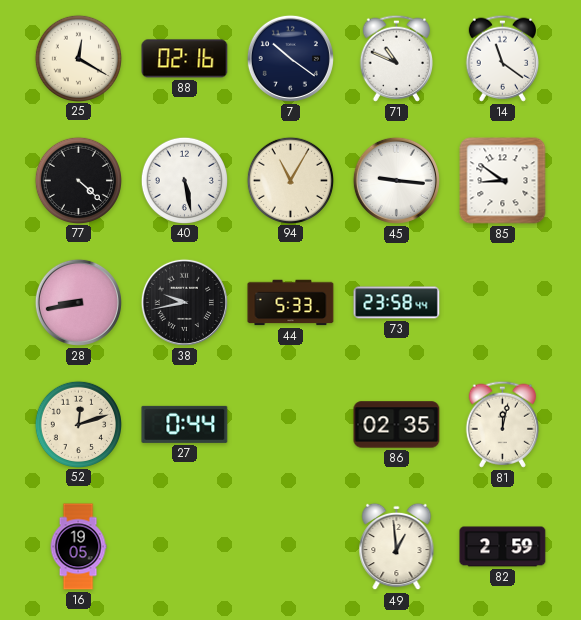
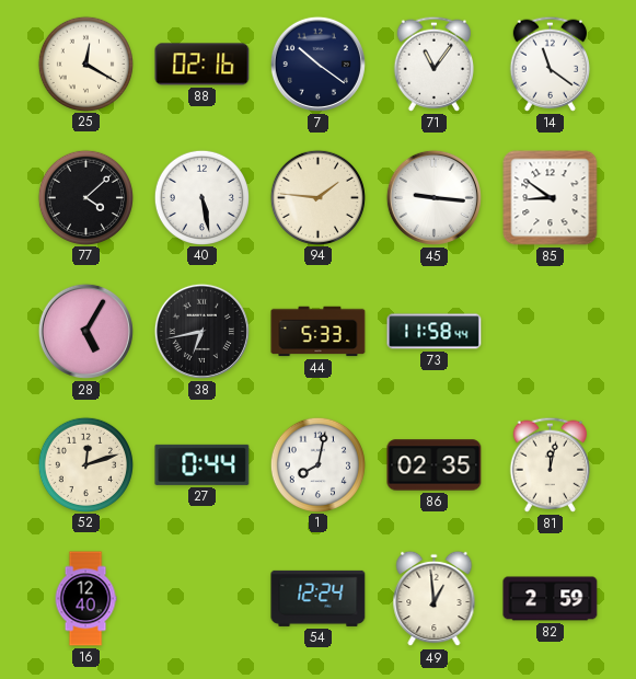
71: 10:49 -> 11:06 (433, 64)
77: 4:22 -> 4:08 (85, 197)
94: 11:05 -> 1:46 (317, 197)
28: 8:43 -> 5:05 (85, 331)
38: 9:43 -> 6:43 (201, 331)
73: 23:58 -> 11:58 (435, 332)
1: none -> 8:02 (317, 464)
16: 19:05 -> 12:40 (85, 599)
54: none -> 12:24 (319, 598)
